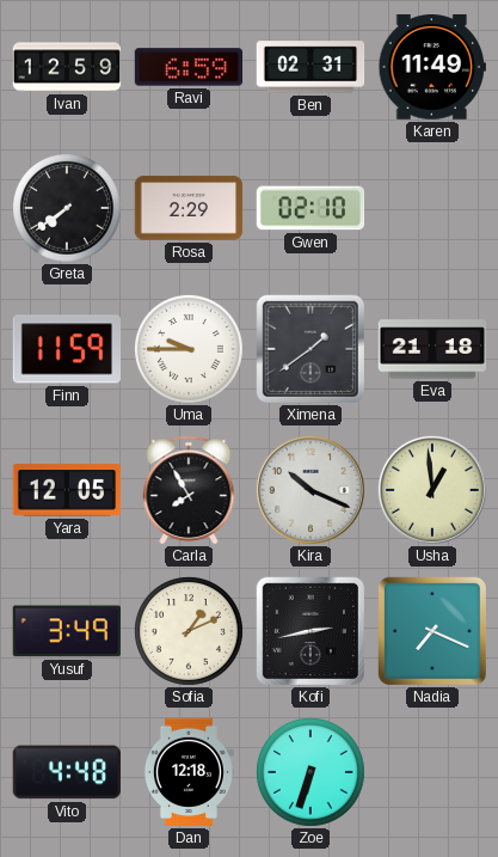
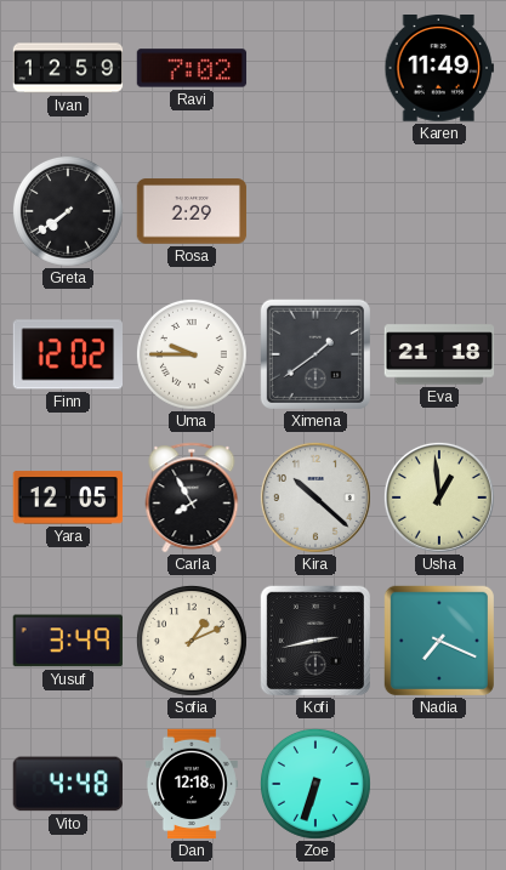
Ravi: 6:59 -> 7:02 (192, 68)
Ben: 02:31 -> none (311, 67)
Gwen: 02:10 -> none (311, 208)
Finn: 11:59 -> 12:02 (67, 354)
Kira: 10:19 -> 10:22 (315, 497)
